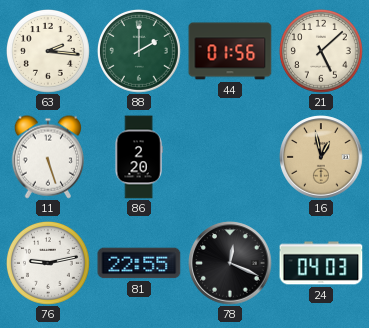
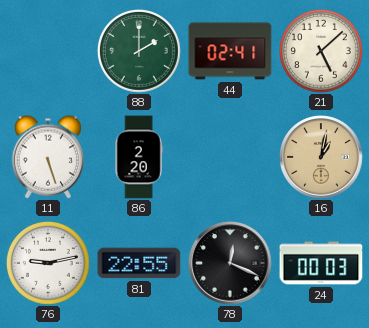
63: 2:16 -> none (48, 52)
44: 01:56 -> 02:41 (230, 51)
16: 12:58 -> 1:02 (321, 157)
24: 04:03 -> 00:03 (321, 263)
